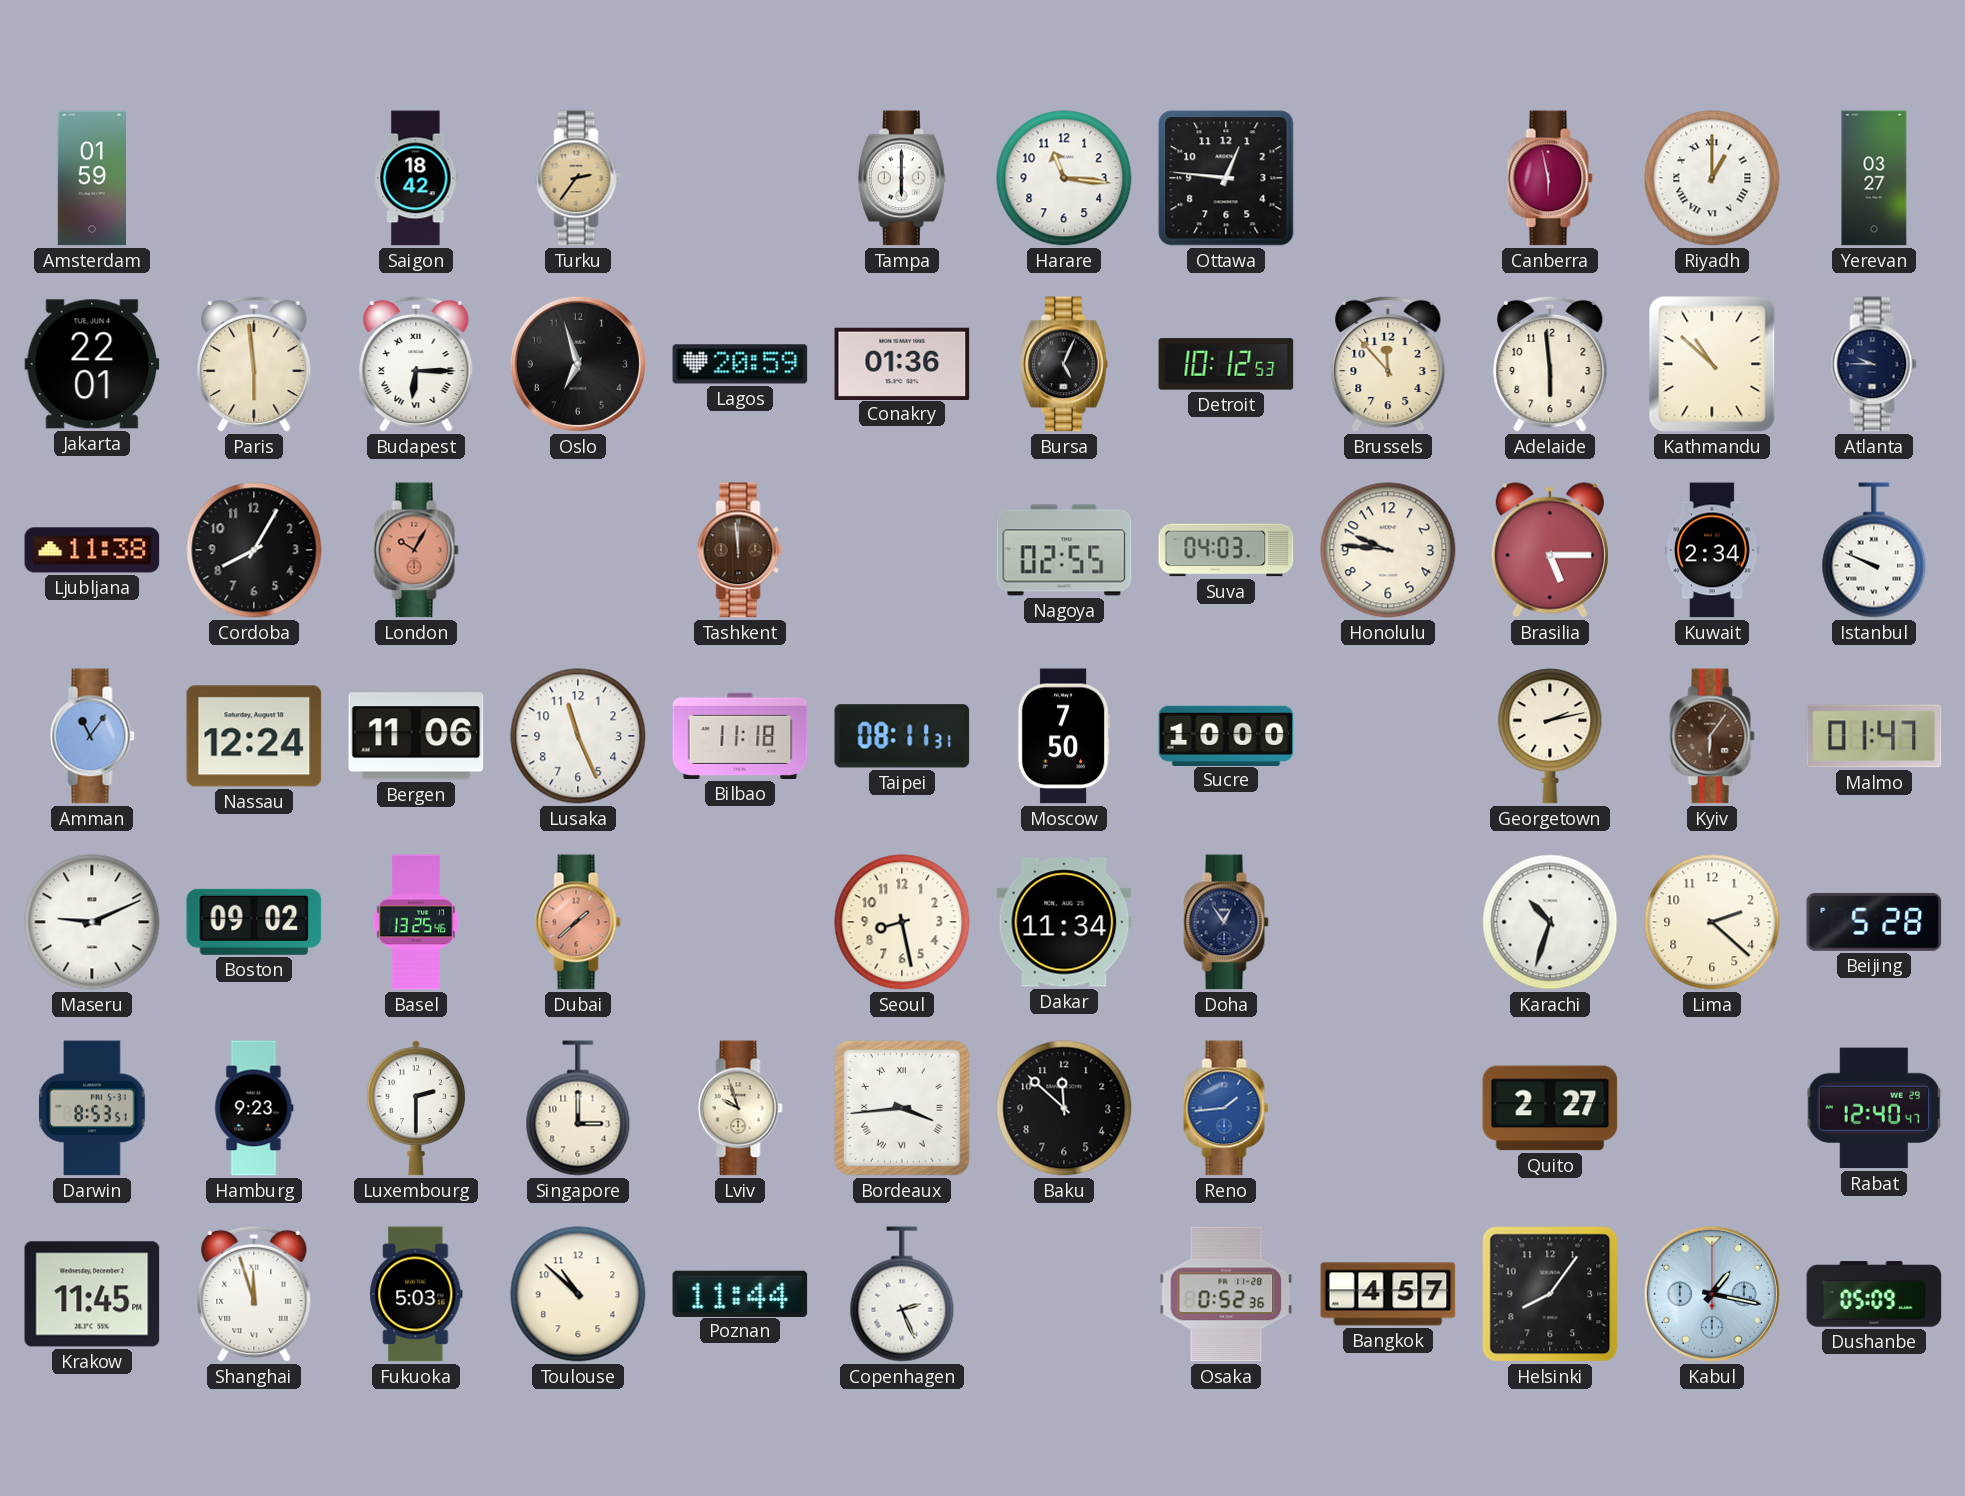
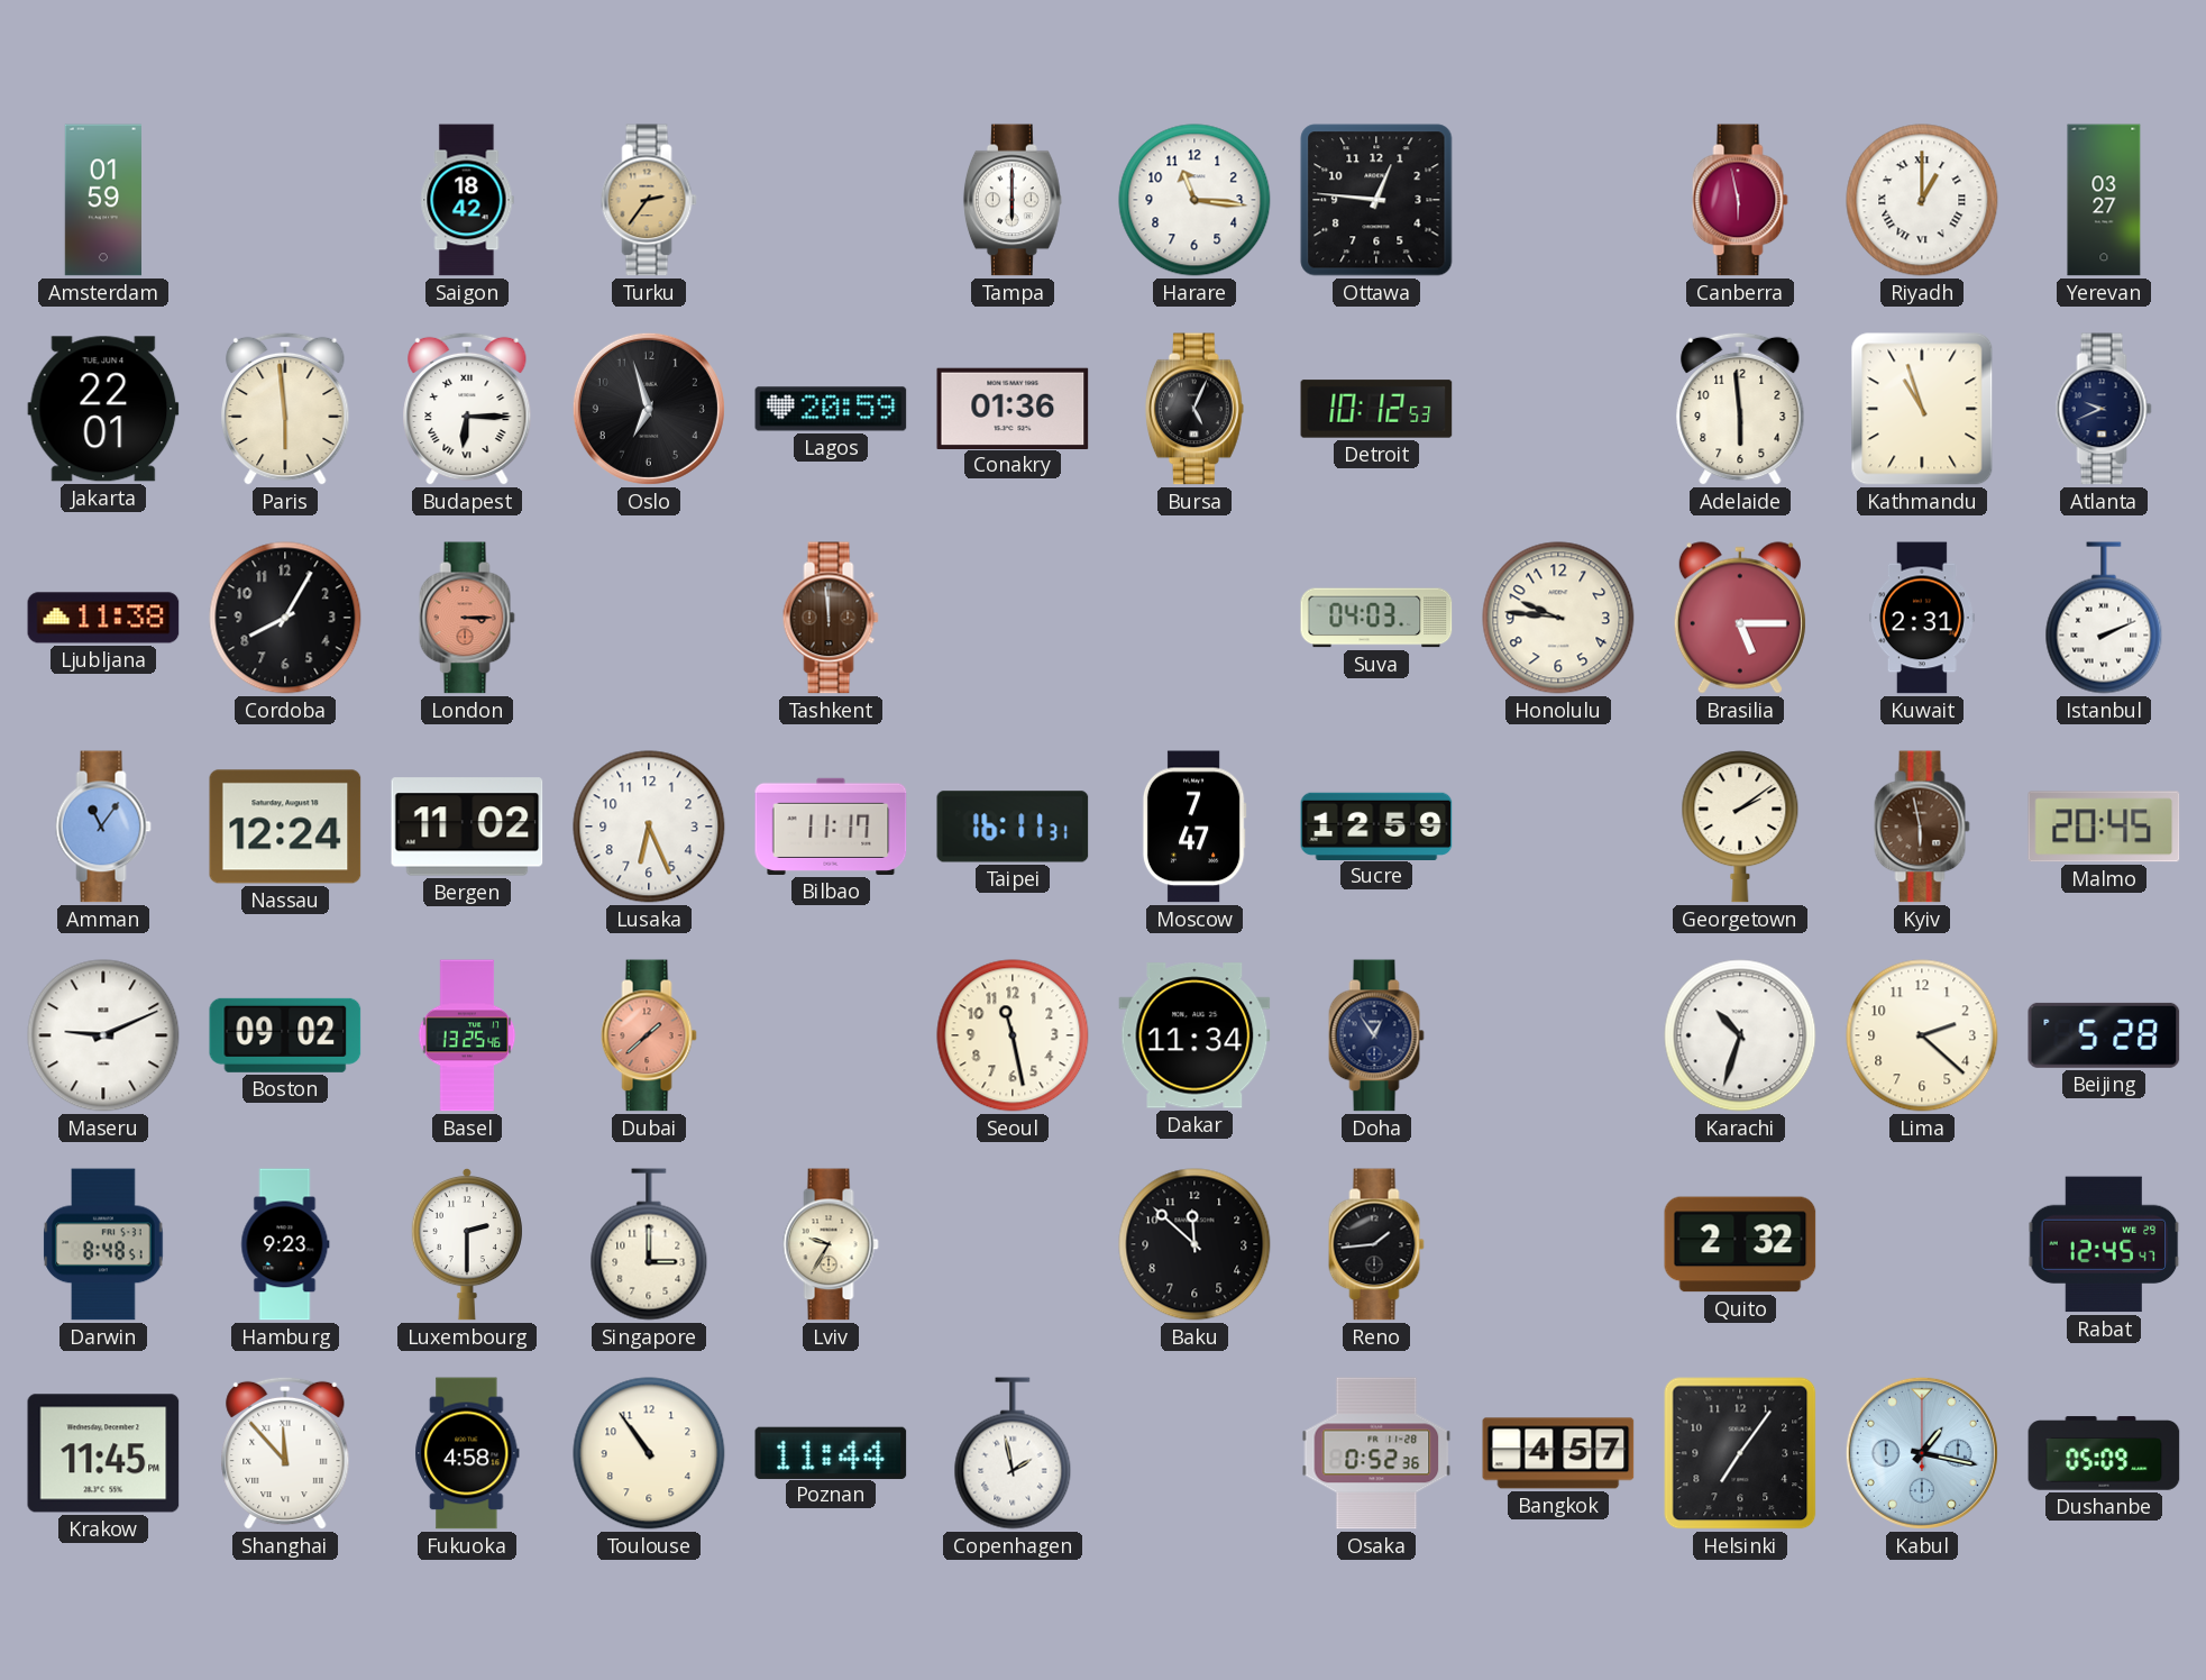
Brussels: 11:53 -> none (1388, 364)
Kathmandu: 10:52 -> 10:57 (1922, 409)
Atlanta: 9:45 -> 9:41 (2104, 409)
London: 10:05 -> 3:15 (467, 618)
Nagoya: 02:55 -> none (1064, 550)
Kuwait: 2:34 -> 2:31 (1922, 618)
Istanbul: 9:49 -> 2:11 (2104, 618)
Bergen: 11:06 -> 11:02 (467, 827)
Lusaka: 11:26 -> 6:26 (649, 827)
Bilbao: 11:18 -> 11:17 (831, 827)
Taipei: 08:11 -> 16:11 (1013, 827)
Moscow: 7:50 -> 7:47 (1194, 827)
Sucre: 10:00 -> 12:59 (1376, 825)
Georgetown: 2:13 -> 2:09 (1740, 827)
Kyiv: 6:06 -> 5:58 (1922, 827)
Malmo: 01:47 -> 20:45 (2104, 827)
Seoul: 8:28 -> 11:28 (1013, 1035)
Darwin: 8:53 -> 8:48 (103, 1244)
Lviv: 9:57 -> 9:35 (831, 1244)
Bordeaux: 3:44 -> none (902, 1108)
Reno dial: blue -> black (1376, 1244)
Quito: 2:27 -> 2:32 (1740, 1244)
Rabat: 12:40 -> 12:45 (2104, 1244)
Shanghai: 11:57 -> 11:53 (285, 1453)
Fukuoka: 5:03 -> 4:58 (467, 1453)
Toulouse: 10:52 -> 10:54 (649, 1453)
Copenhagen: 2:26 -> 1:58 (1013, 1453)
Helsinki: 8:06 -> 7:06 (1740, 1453)
